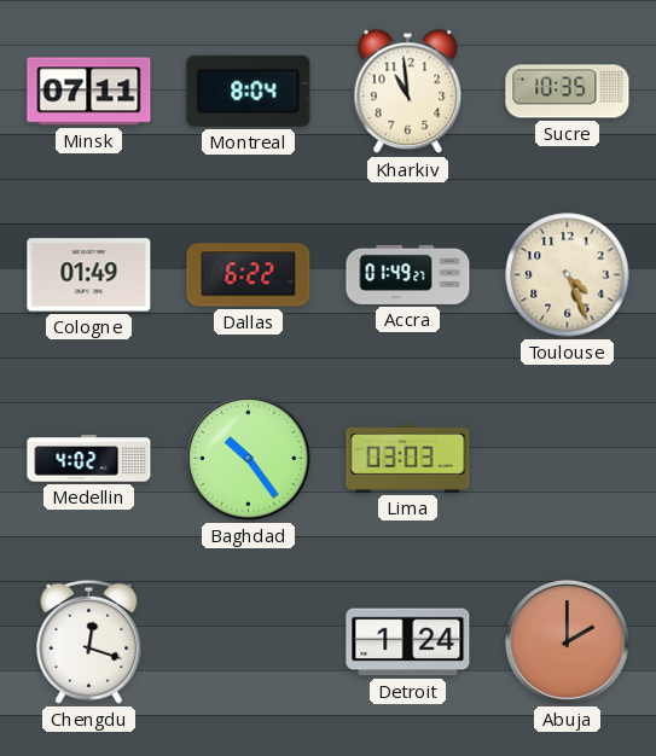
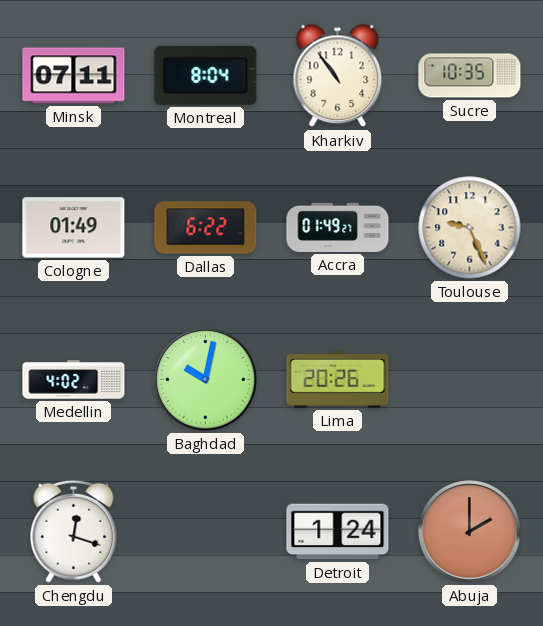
Kharkiv: 10:59 -> 10:54 (338, 76)
Toulouse: 4:26 -> 9:26 (470, 228)
Baghdad: 10:24 -> 10:02 (206, 380)
Lima: 03:03 -> 20:26 (338, 380)
